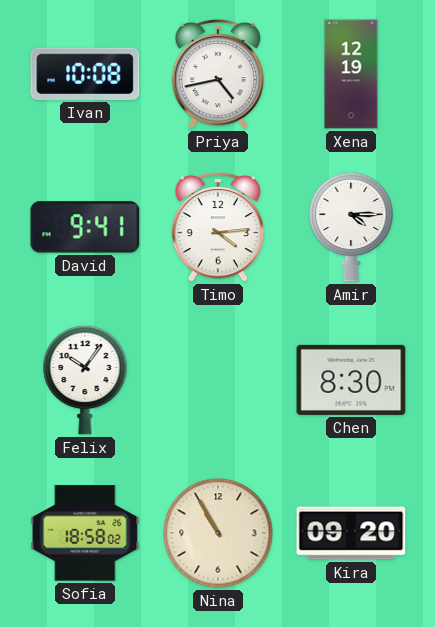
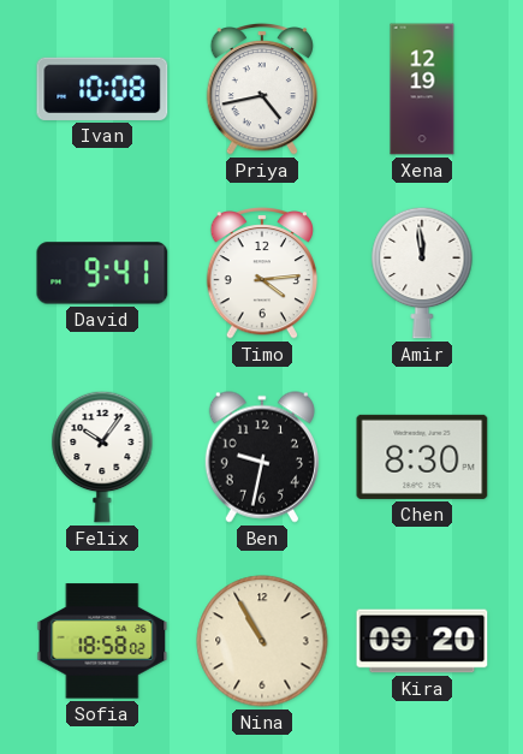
Amir: 4:15 -> 11:59 (422, 273)
Ben: none -> 9:32 (262, 457)
